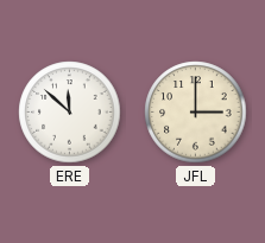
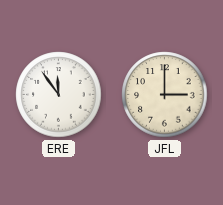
ERE: 11:52 -> 11:54 (59, 95)
